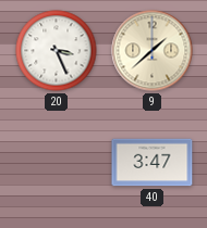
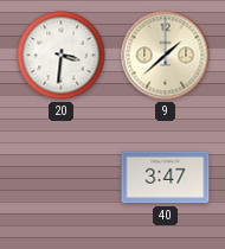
20: 3:26 -> 3:31 (62, 56)
